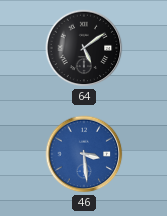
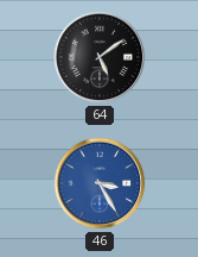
46: 3:29 -> 3:25 (100, 183)
